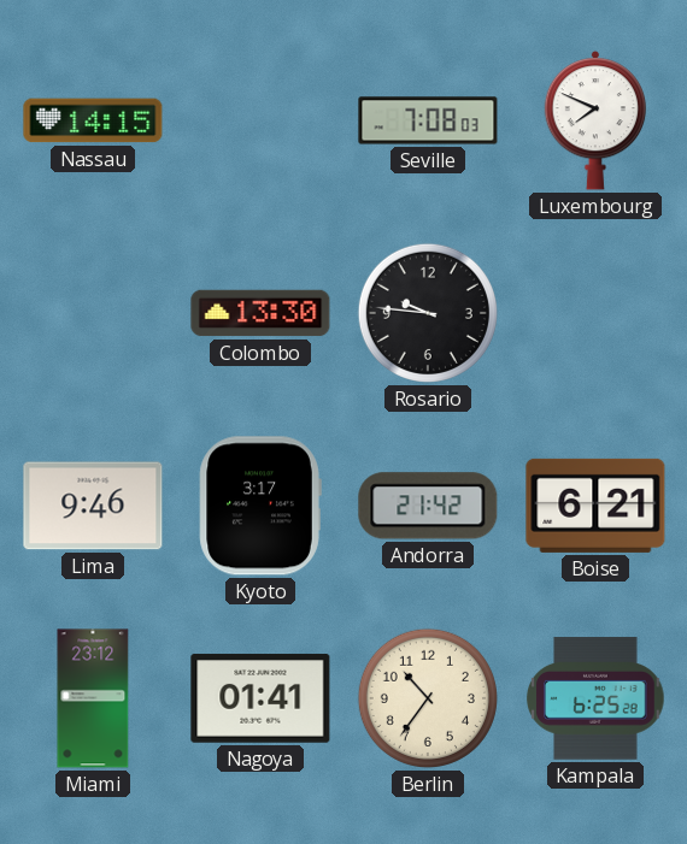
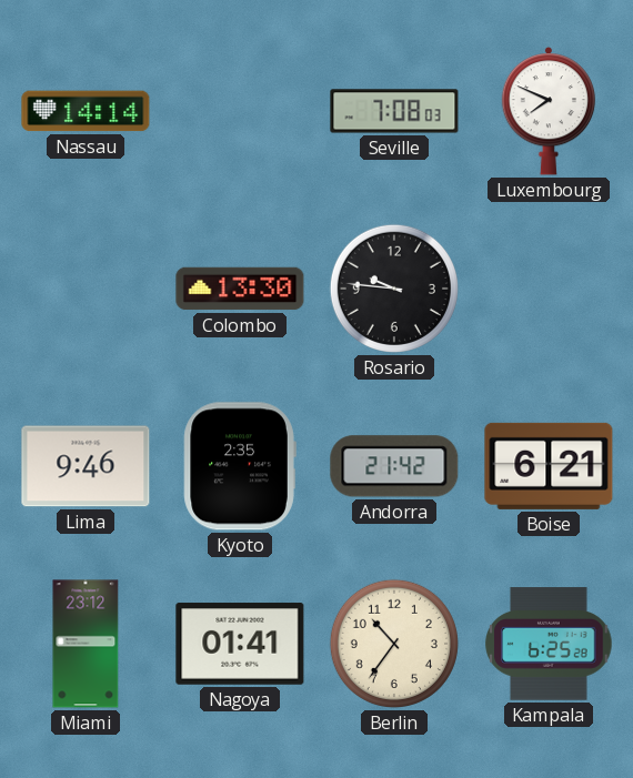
Nassau: 14:15 -> 14:14 (86, 111)
Kyoto: 3:17 -> 2:35 (240, 466)
